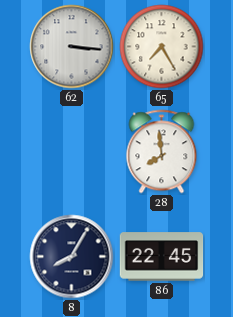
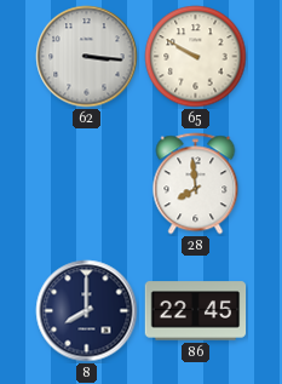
65: 7:25 -> 9:50 (196, 57)
8: 8:05 -> 8:00 (87, 311)
